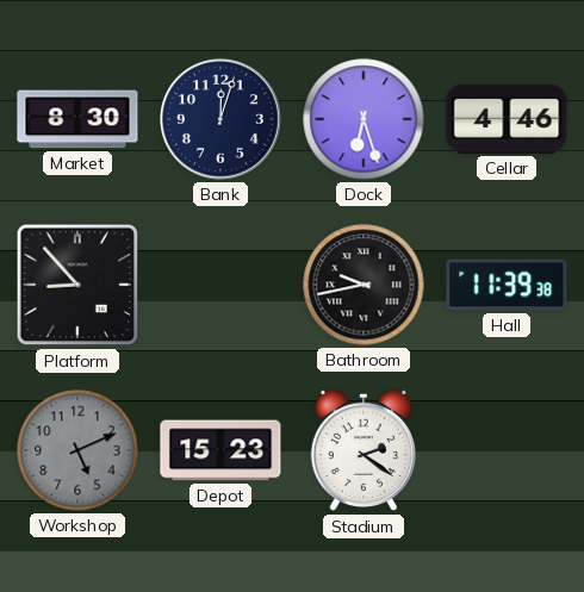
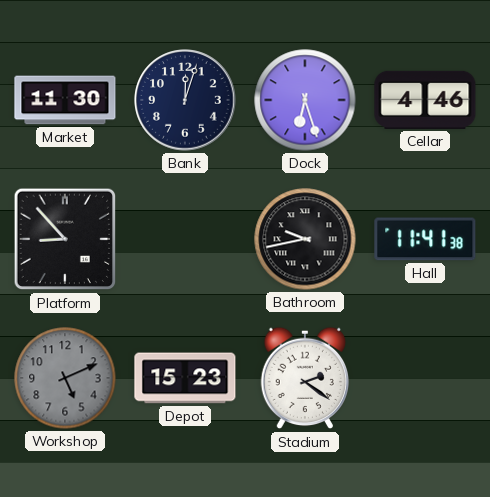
Market: 8:30 -> 11:30 (65, 100)
Hall: 11:39 -> 11:41 (425, 239)
